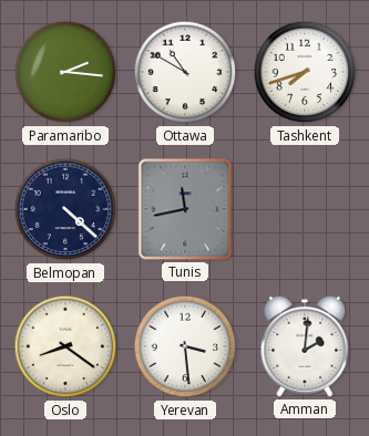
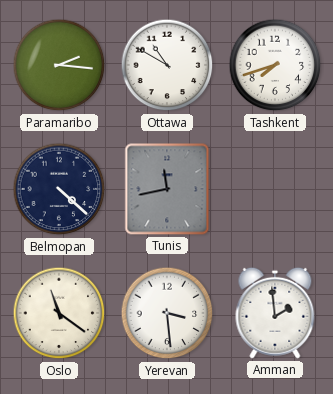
Oslo: 8:21 -> 11:21 (59, 313)
Amman: 2:01 -> 1:59 (275, 313)
